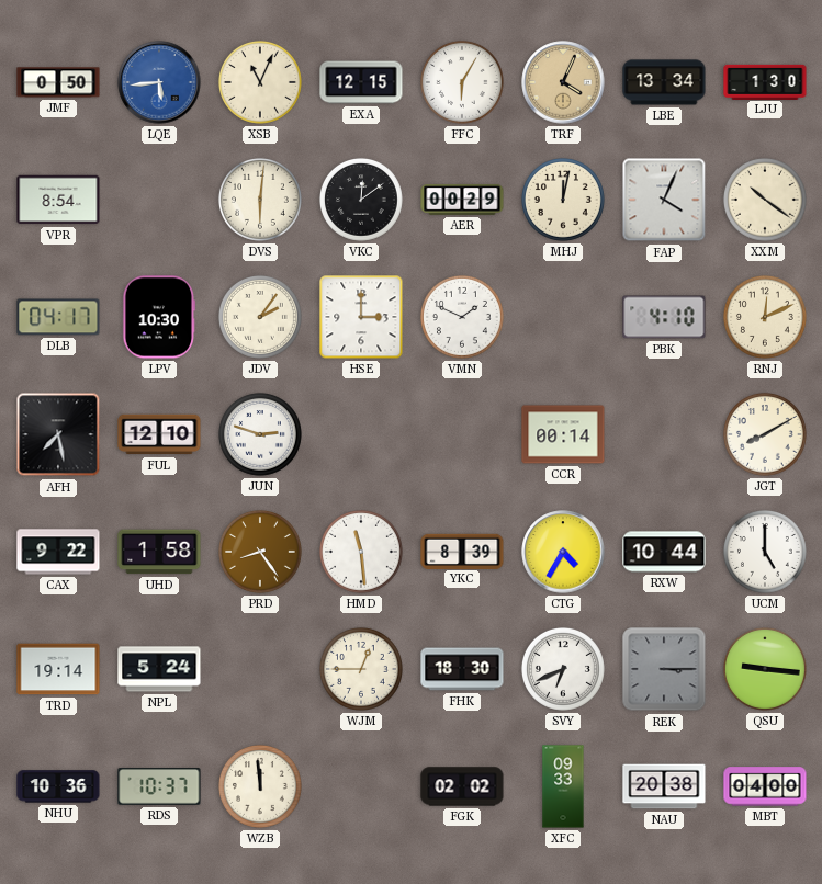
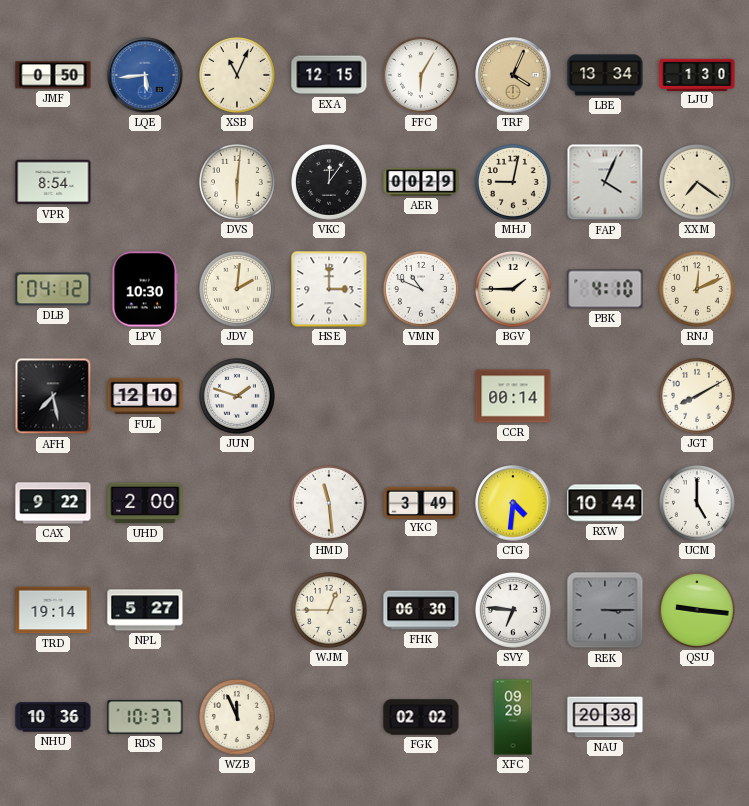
VKC: 12:09 -> 12:06 (329, 182)
MHJ: 12:02 -> 9:02 (513, 182)
XXM: 10:21 -> 7:21 (697, 182)
DLB: 04:17 -> 04:12 (53, 289)
JDV: 2:06 -> 2:01 (237, 289)
VMN: 1:49 -> 10:49 (421, 289)
BGV: none -> 1:45 (513, 289)
JUN: 2:48 -> 1:48 (237, 396)
UHD: 1:58 -> 2:00 (145, 503)
PRD: 8:24 -> none (260, 552)
YKC: 8:39 -> 3:49 (421, 502)
CTG: 4:35 -> 4:31 (513, 503)
NPL: 5:24 -> 5:27 (145, 610)
FHK: 18:30 -> 06:30 (421, 610)
SVY: 6:41 -> 6:46 (513, 610)
WZB: 11:59 -> 11:56 (237, 717)
XFC: 09:33 -> 09:29 (513, 717)
MBT: 04:00 -> none (765, 786)
